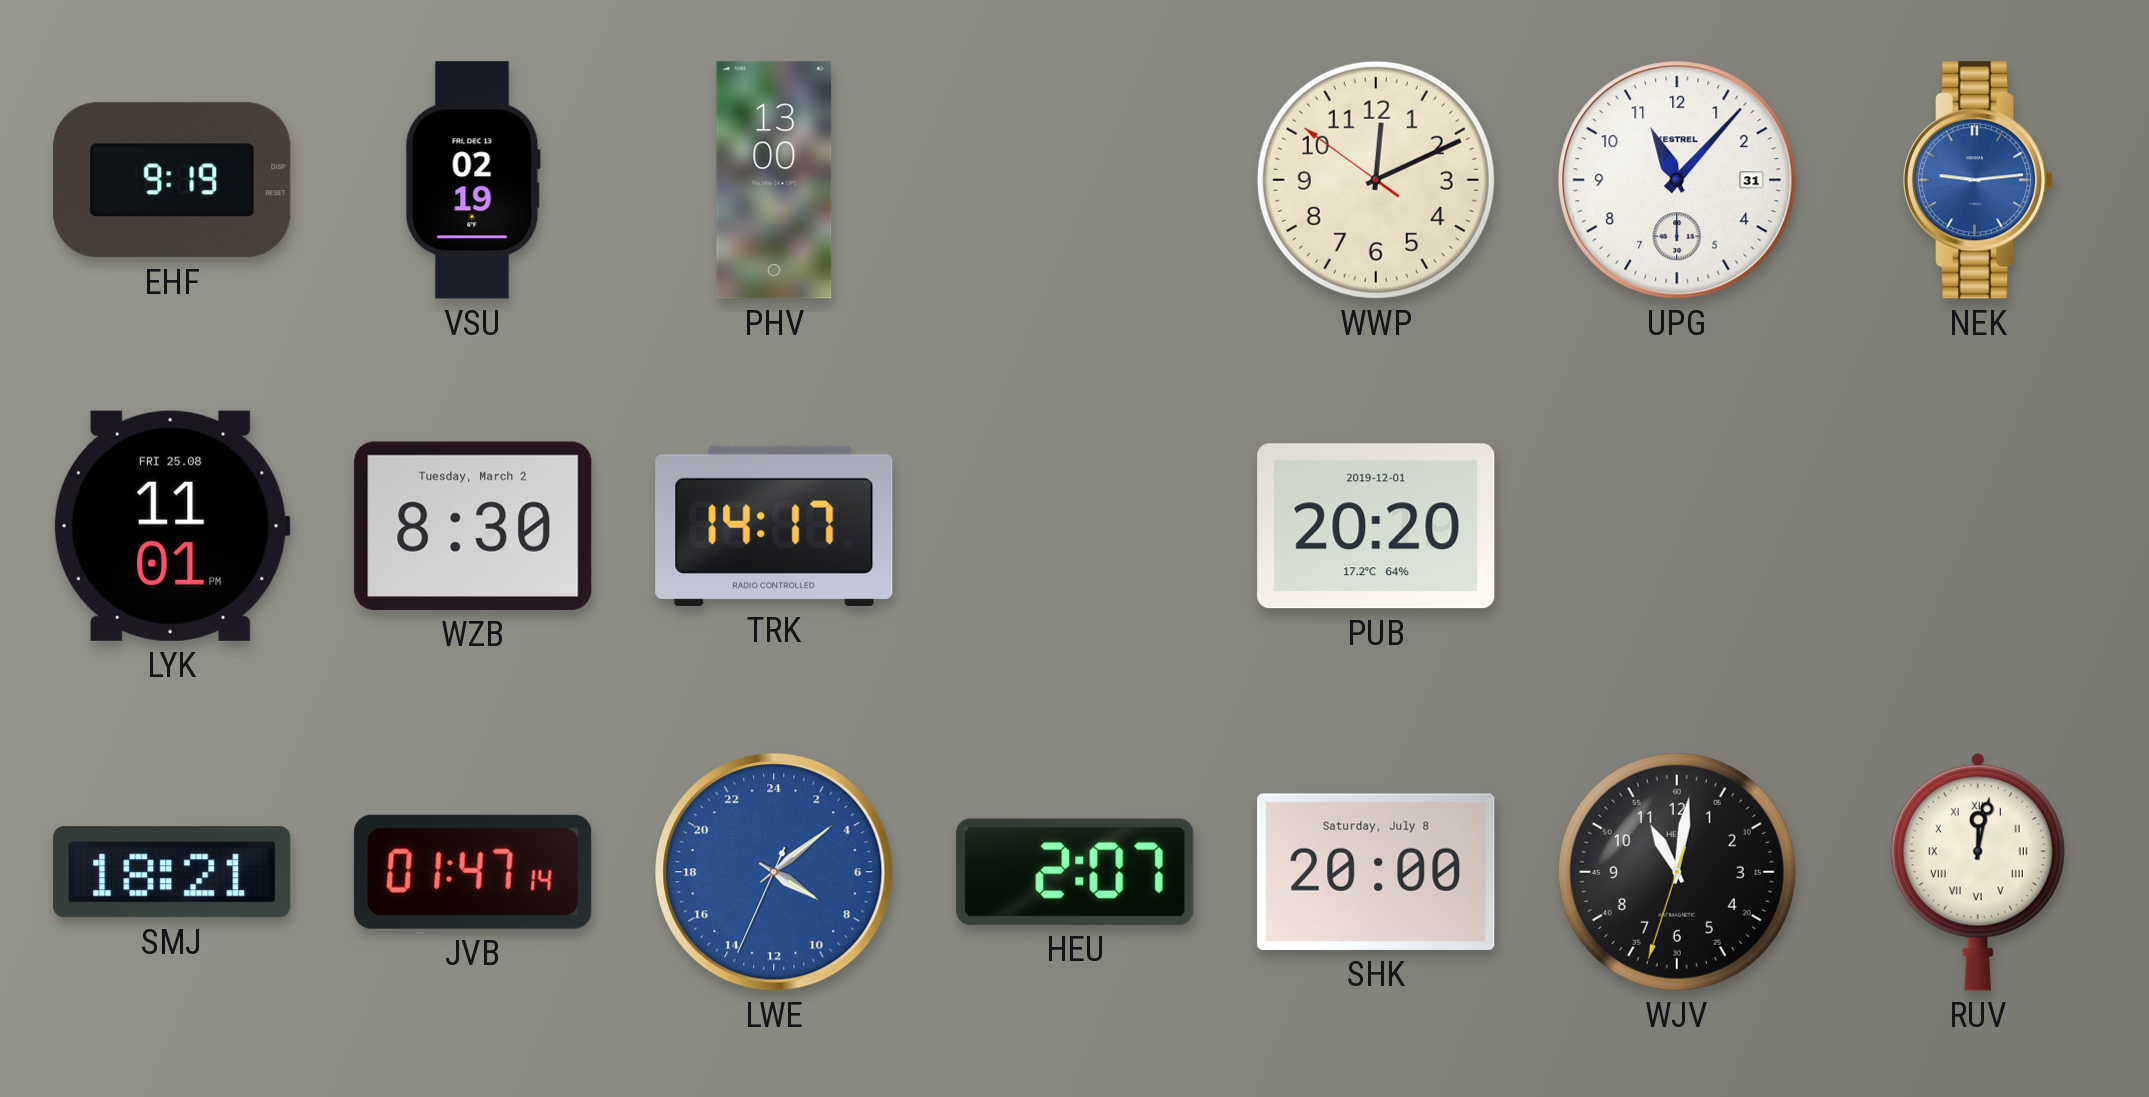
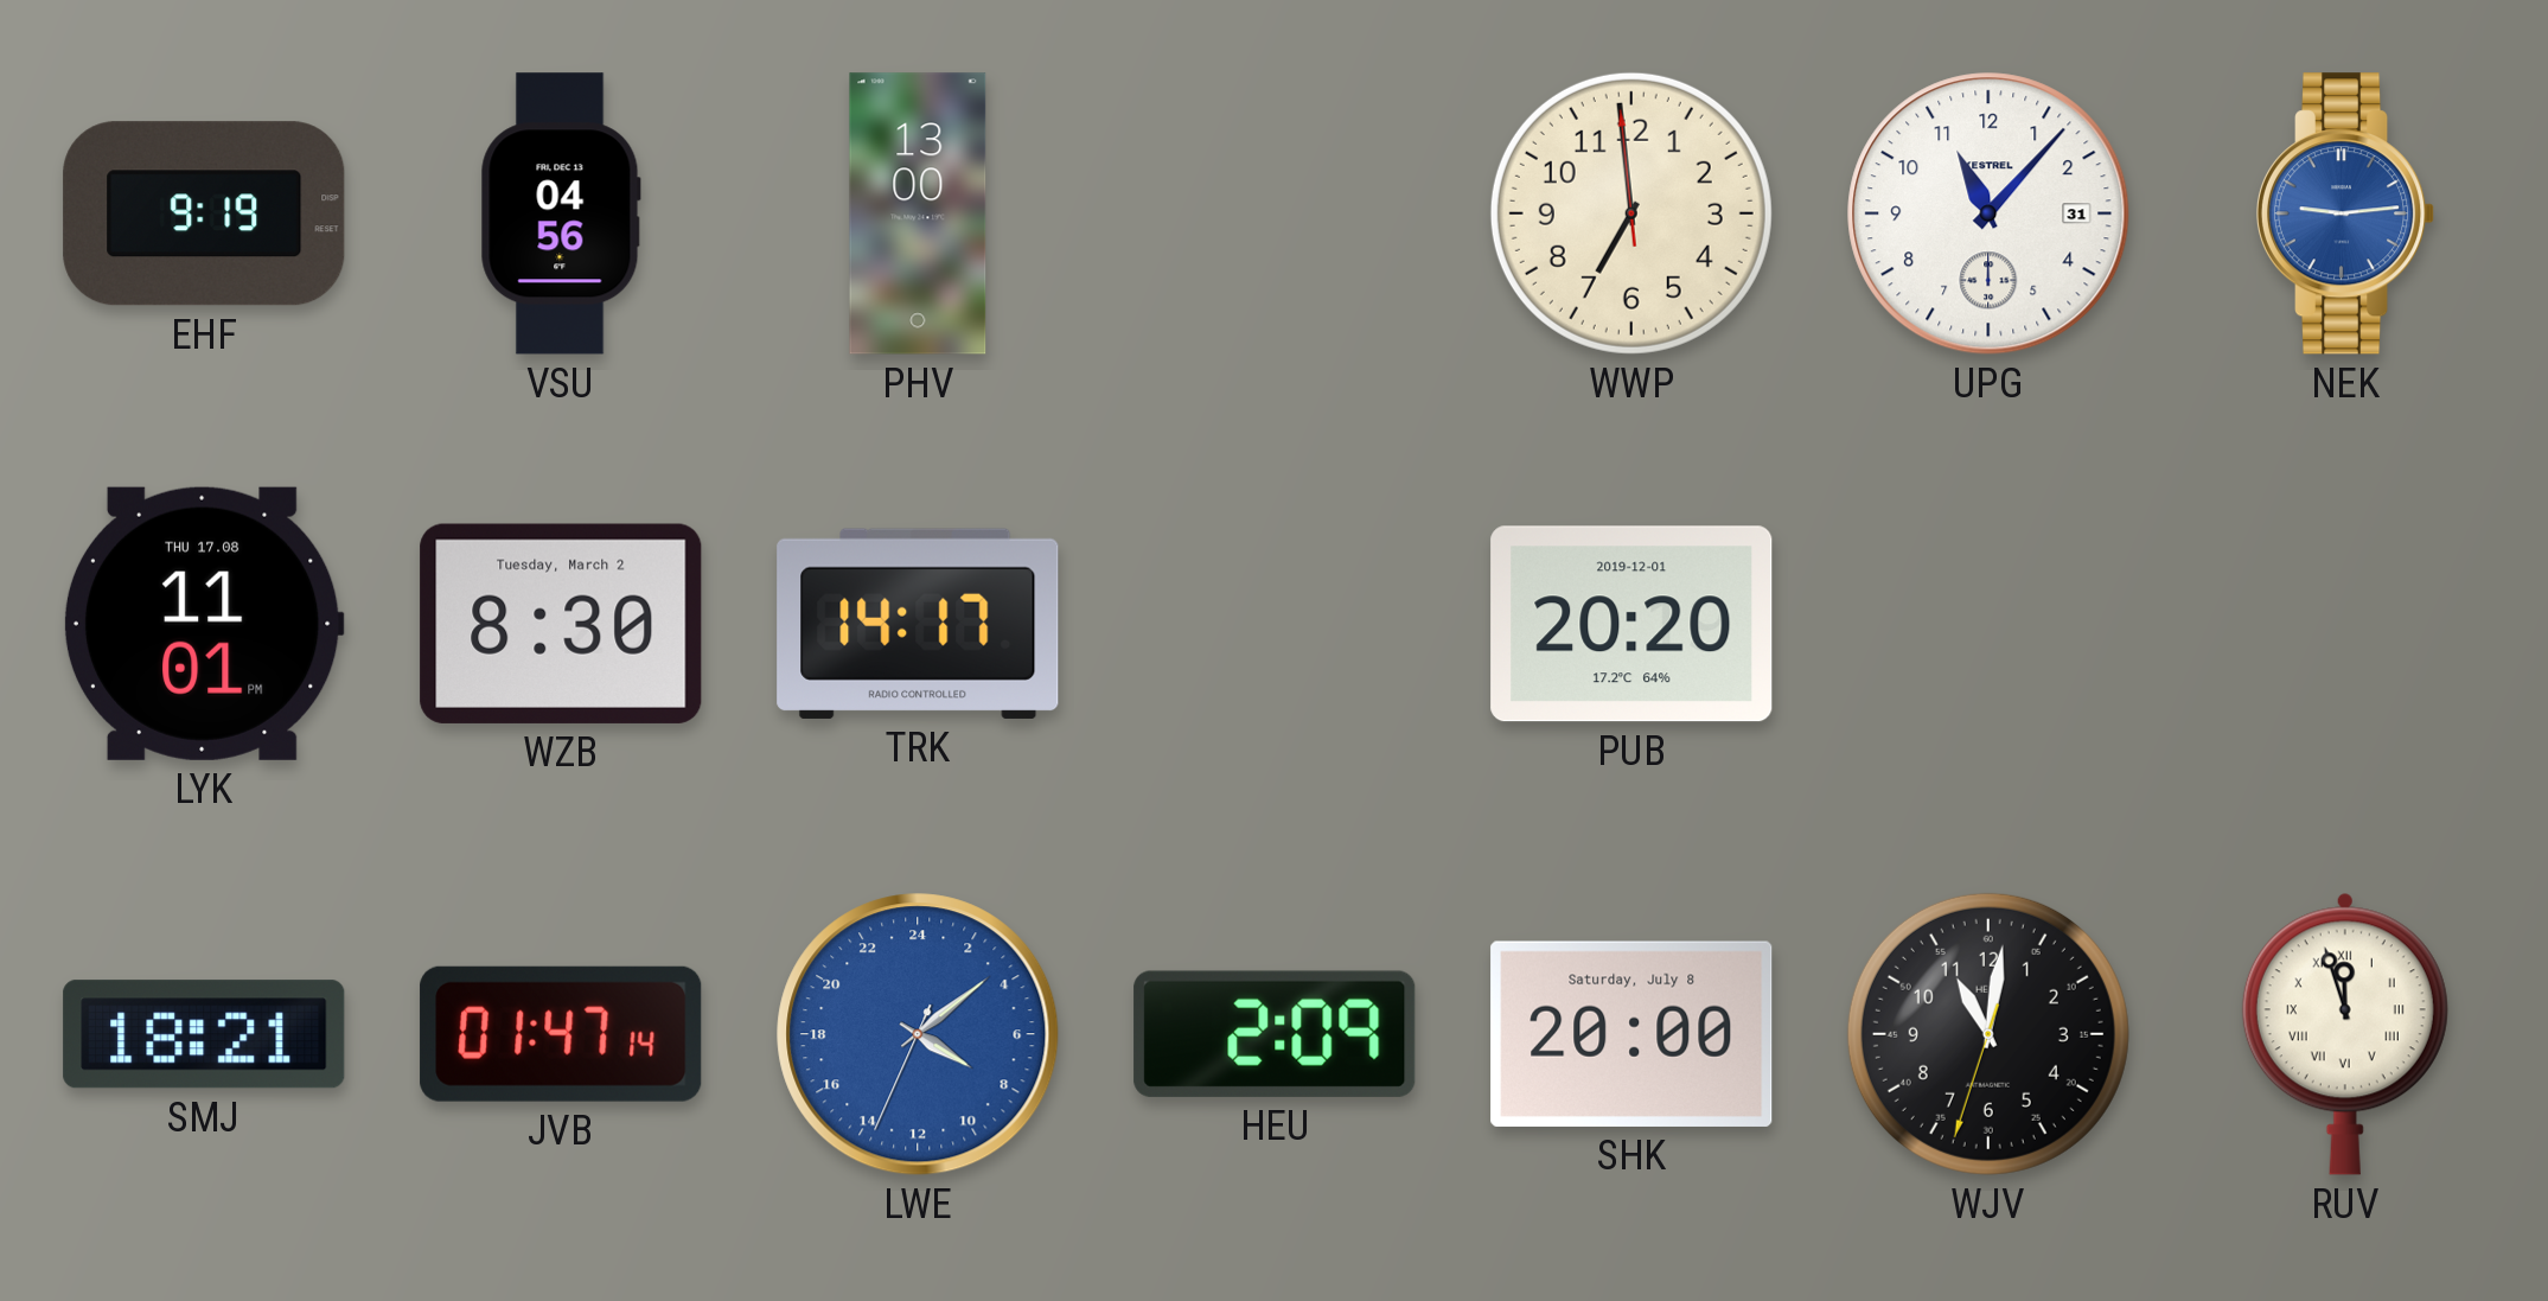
VSU: 02:19 -> 04:56 (561, 213)
WWP: 12:10 -> 6:58 (1631, 213)
LYK date: FRI 25.08 -> THU 17.08 (204, 624)
HEU: 2:07 -> 2:09 (1275, 1034)
RUV: 12:02 -> 11:57 (2345, 1034)
